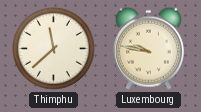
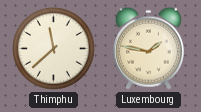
Luxembourg: 9:47 -> 1:47 (148, 48)
